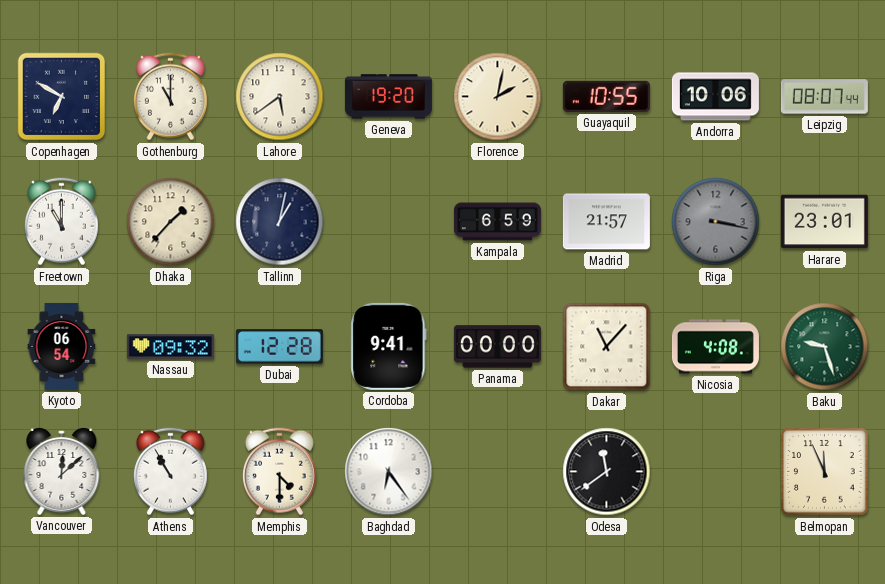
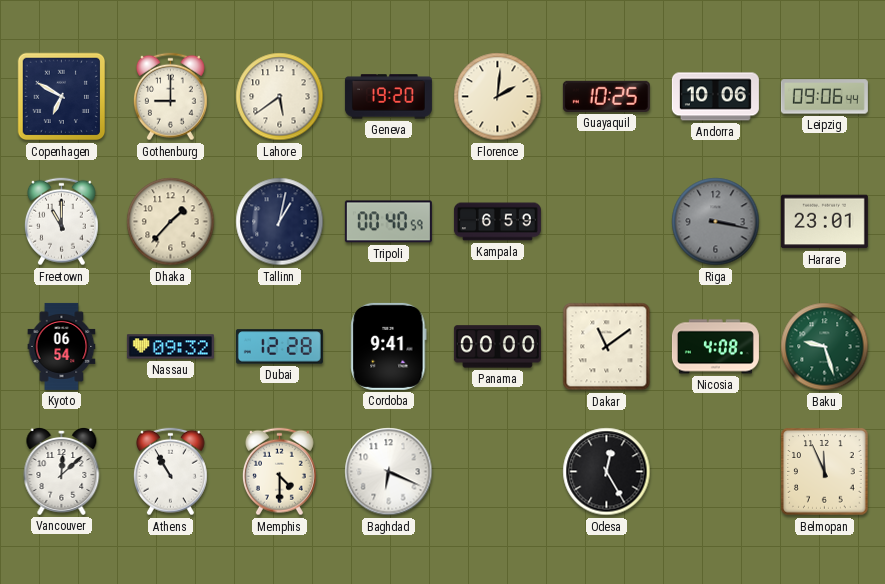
Gothenburg: 11:00 -> 9:00 (170, 97)
Florence: 2:02 -> 2:01 (498, 97)
Guayaquil: 10:55 -> 10:25 (606, 96)
Leipzig: 08:07 -> 09:06 (824, 97)
Tripoli: none -> 00:40 (388, 222)
Madrid: 21:57 -> none (606, 222)
Dakar: 11:07 -> 11:09 (607, 347)
Baghdad: 6:24 -> 6:19 (389, 472)
Odesa: 11:39 -> 12:25 (607, 472)
